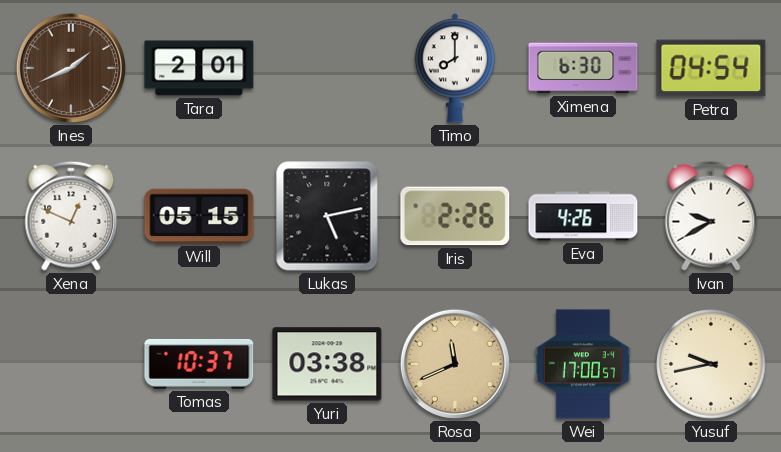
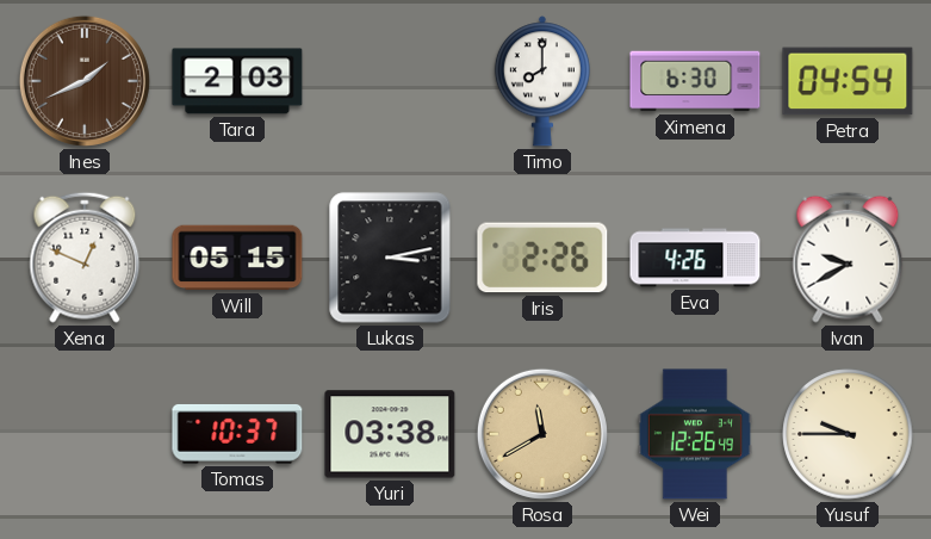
Tara: 2:01 -> 2:03 (237, 81)
Lukas: 5:13 -> 3:13 (390, 258)
Rosa: 11:41 -> 11:40 (542, 434)
Wei: 17:00 -> 12:26 (695, 434)
Yusuf: 9:43 -> 9:45 (848, 434)
